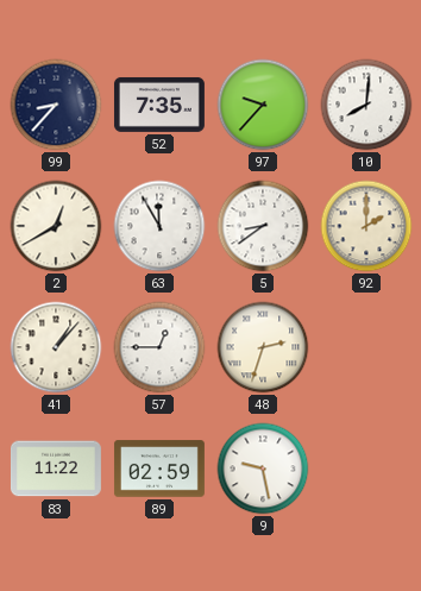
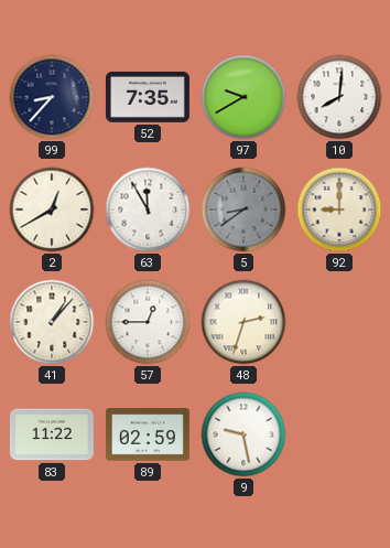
97: 9:37 -> 9:40 (243, 97)
5 dial: white -> grey (243, 209)
92: 2:00 -> 9:00 (339, 209)
